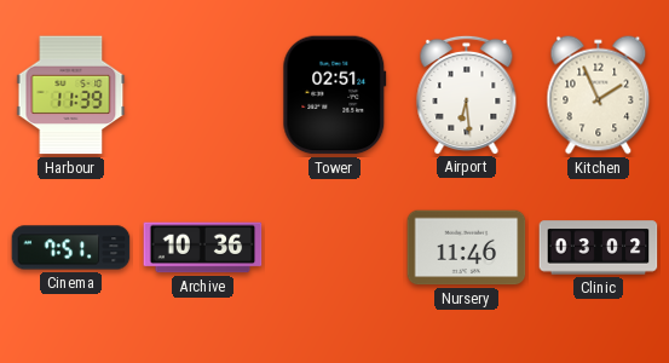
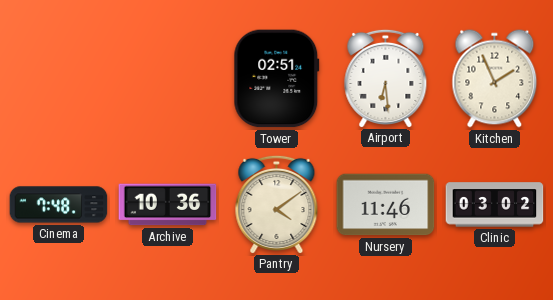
Harbour: 11:39 -> none (71, 96)
Cinema: 7:51 -> 7:48 (59, 205)
Pantry: none -> 4:09 (277, 204)
